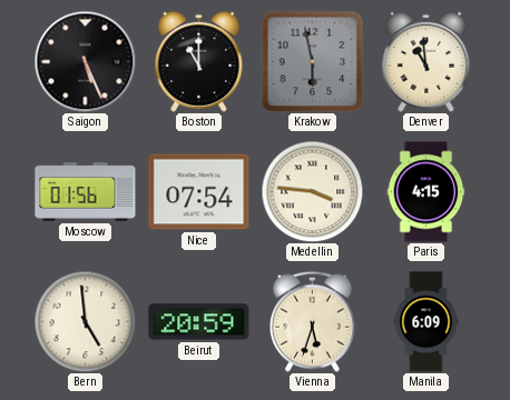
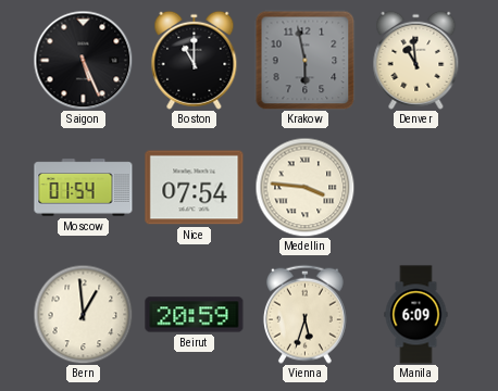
Moscow: 01:56 -> 01:54 (84, 188)
Paris: 4:15 -> none (426, 192)
Bern: 4:59 -> 12:59 (83, 314)
